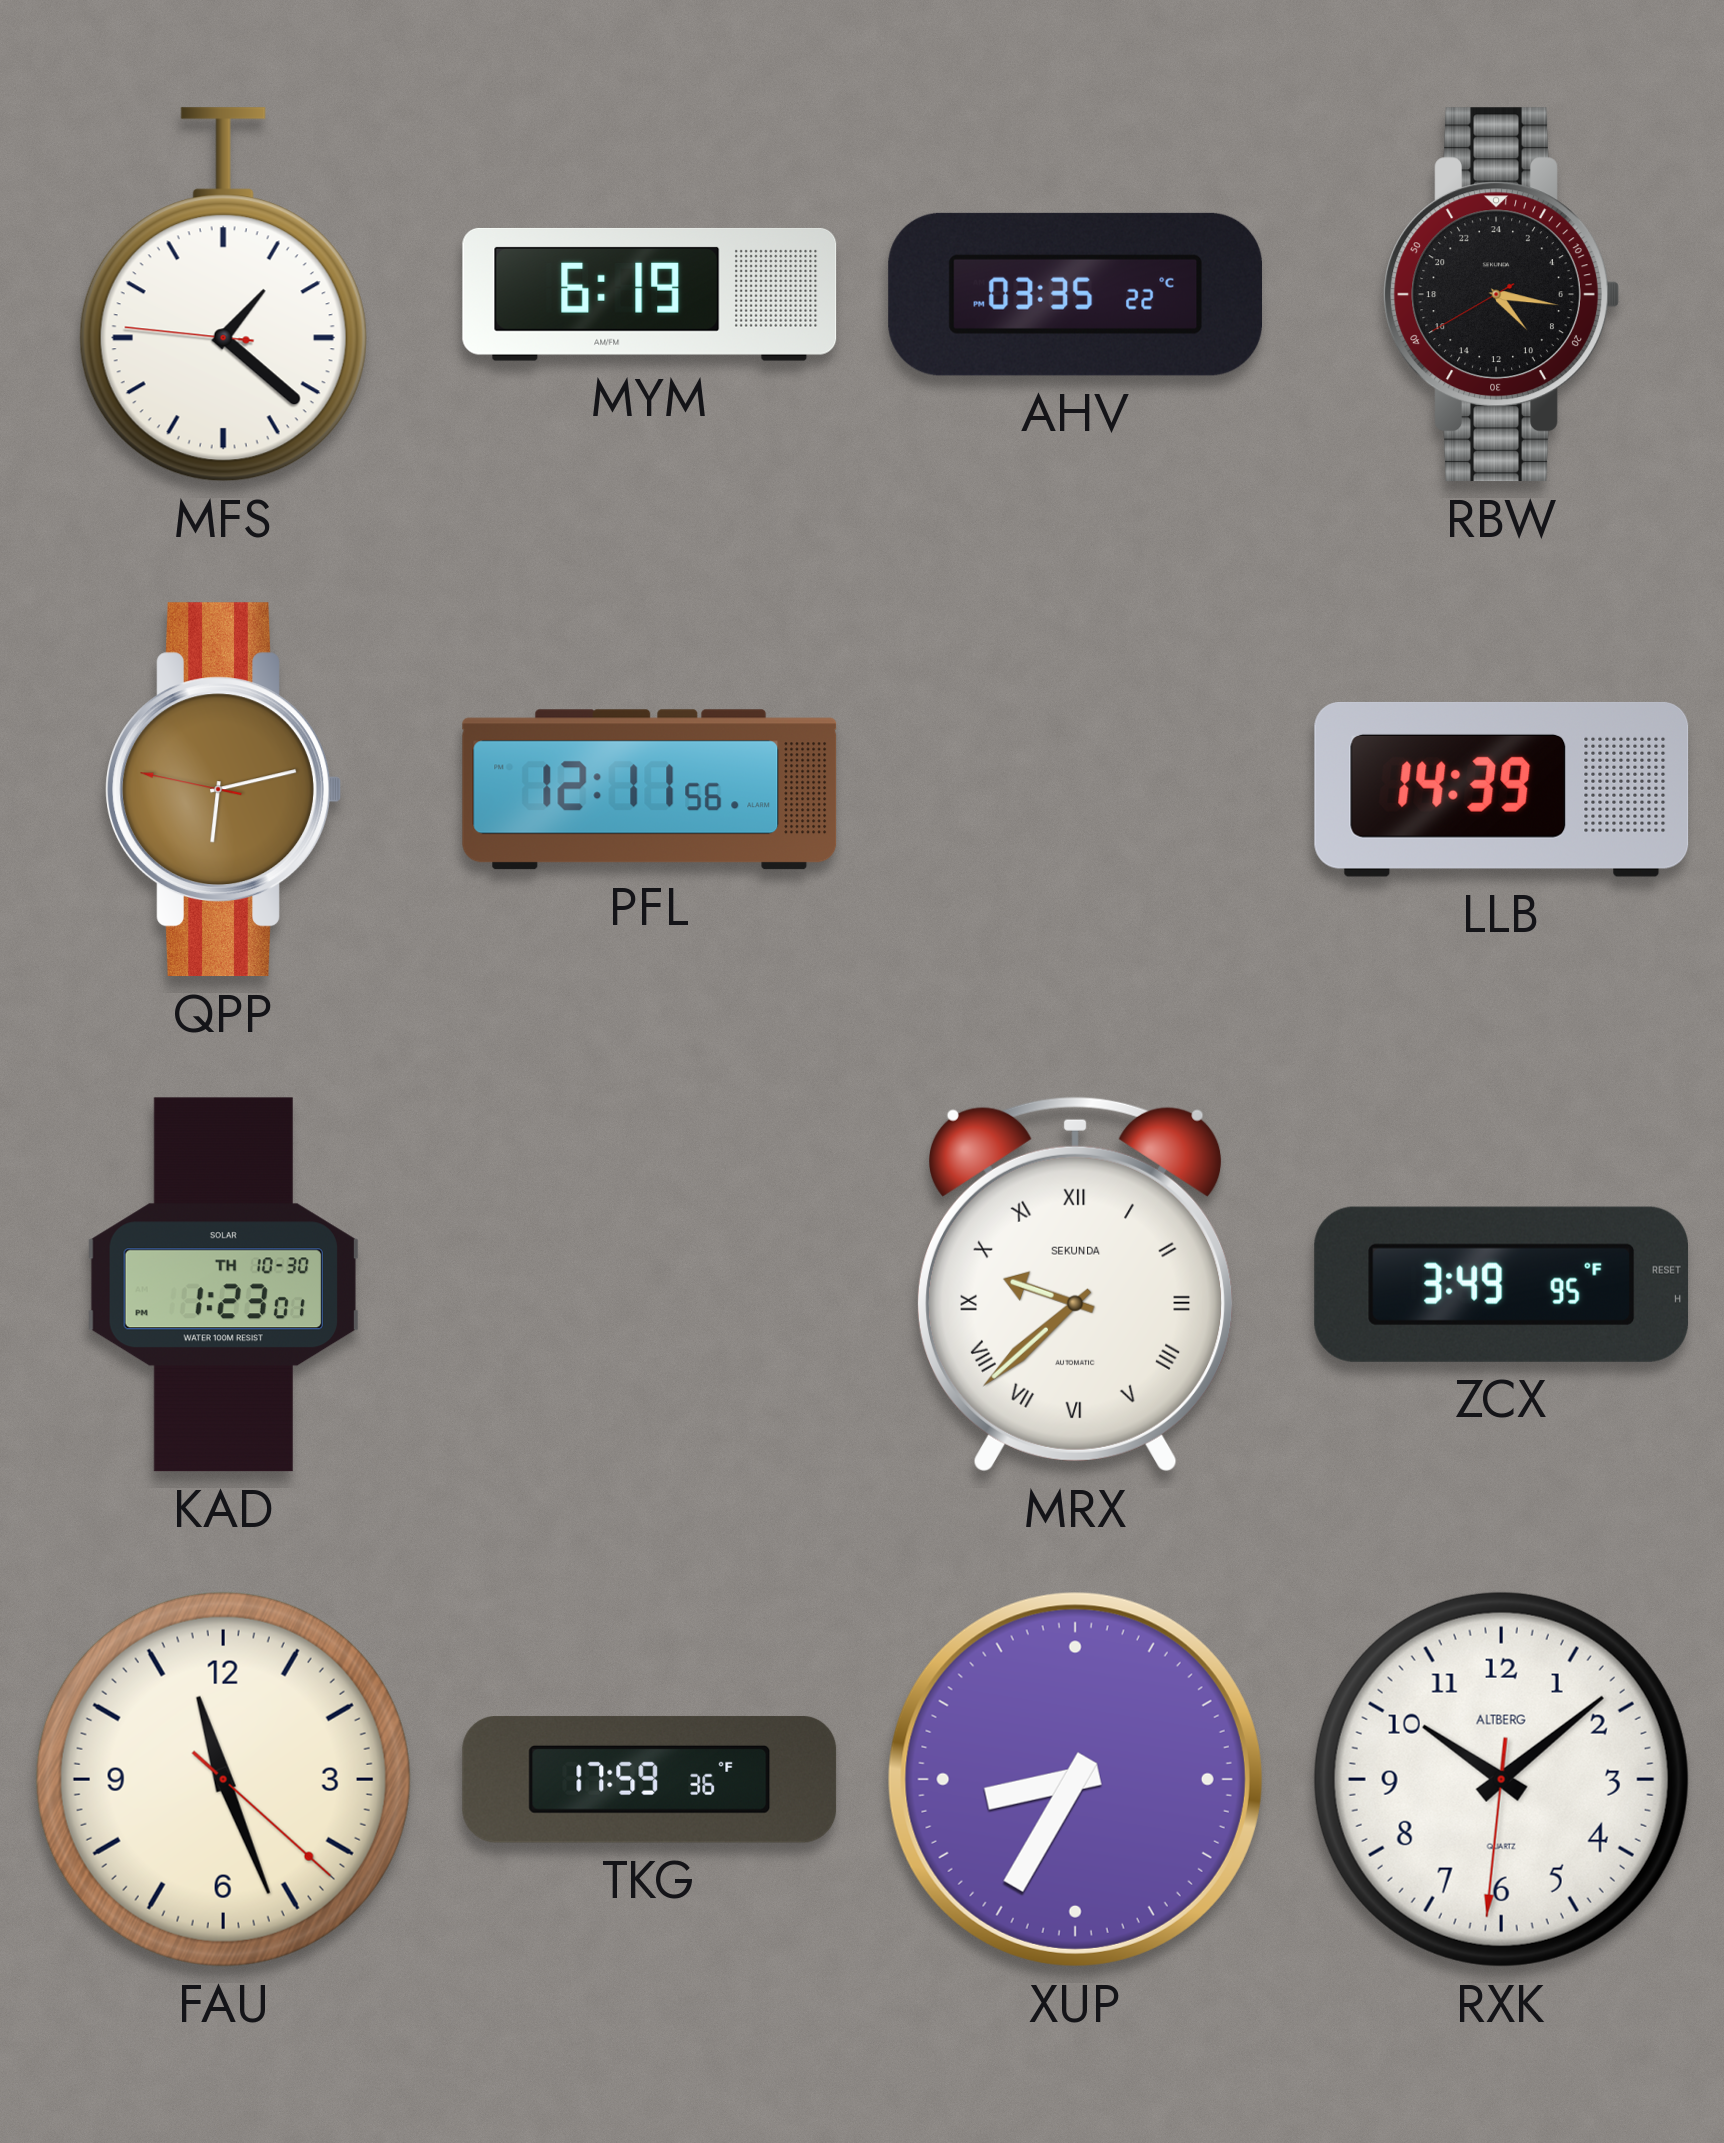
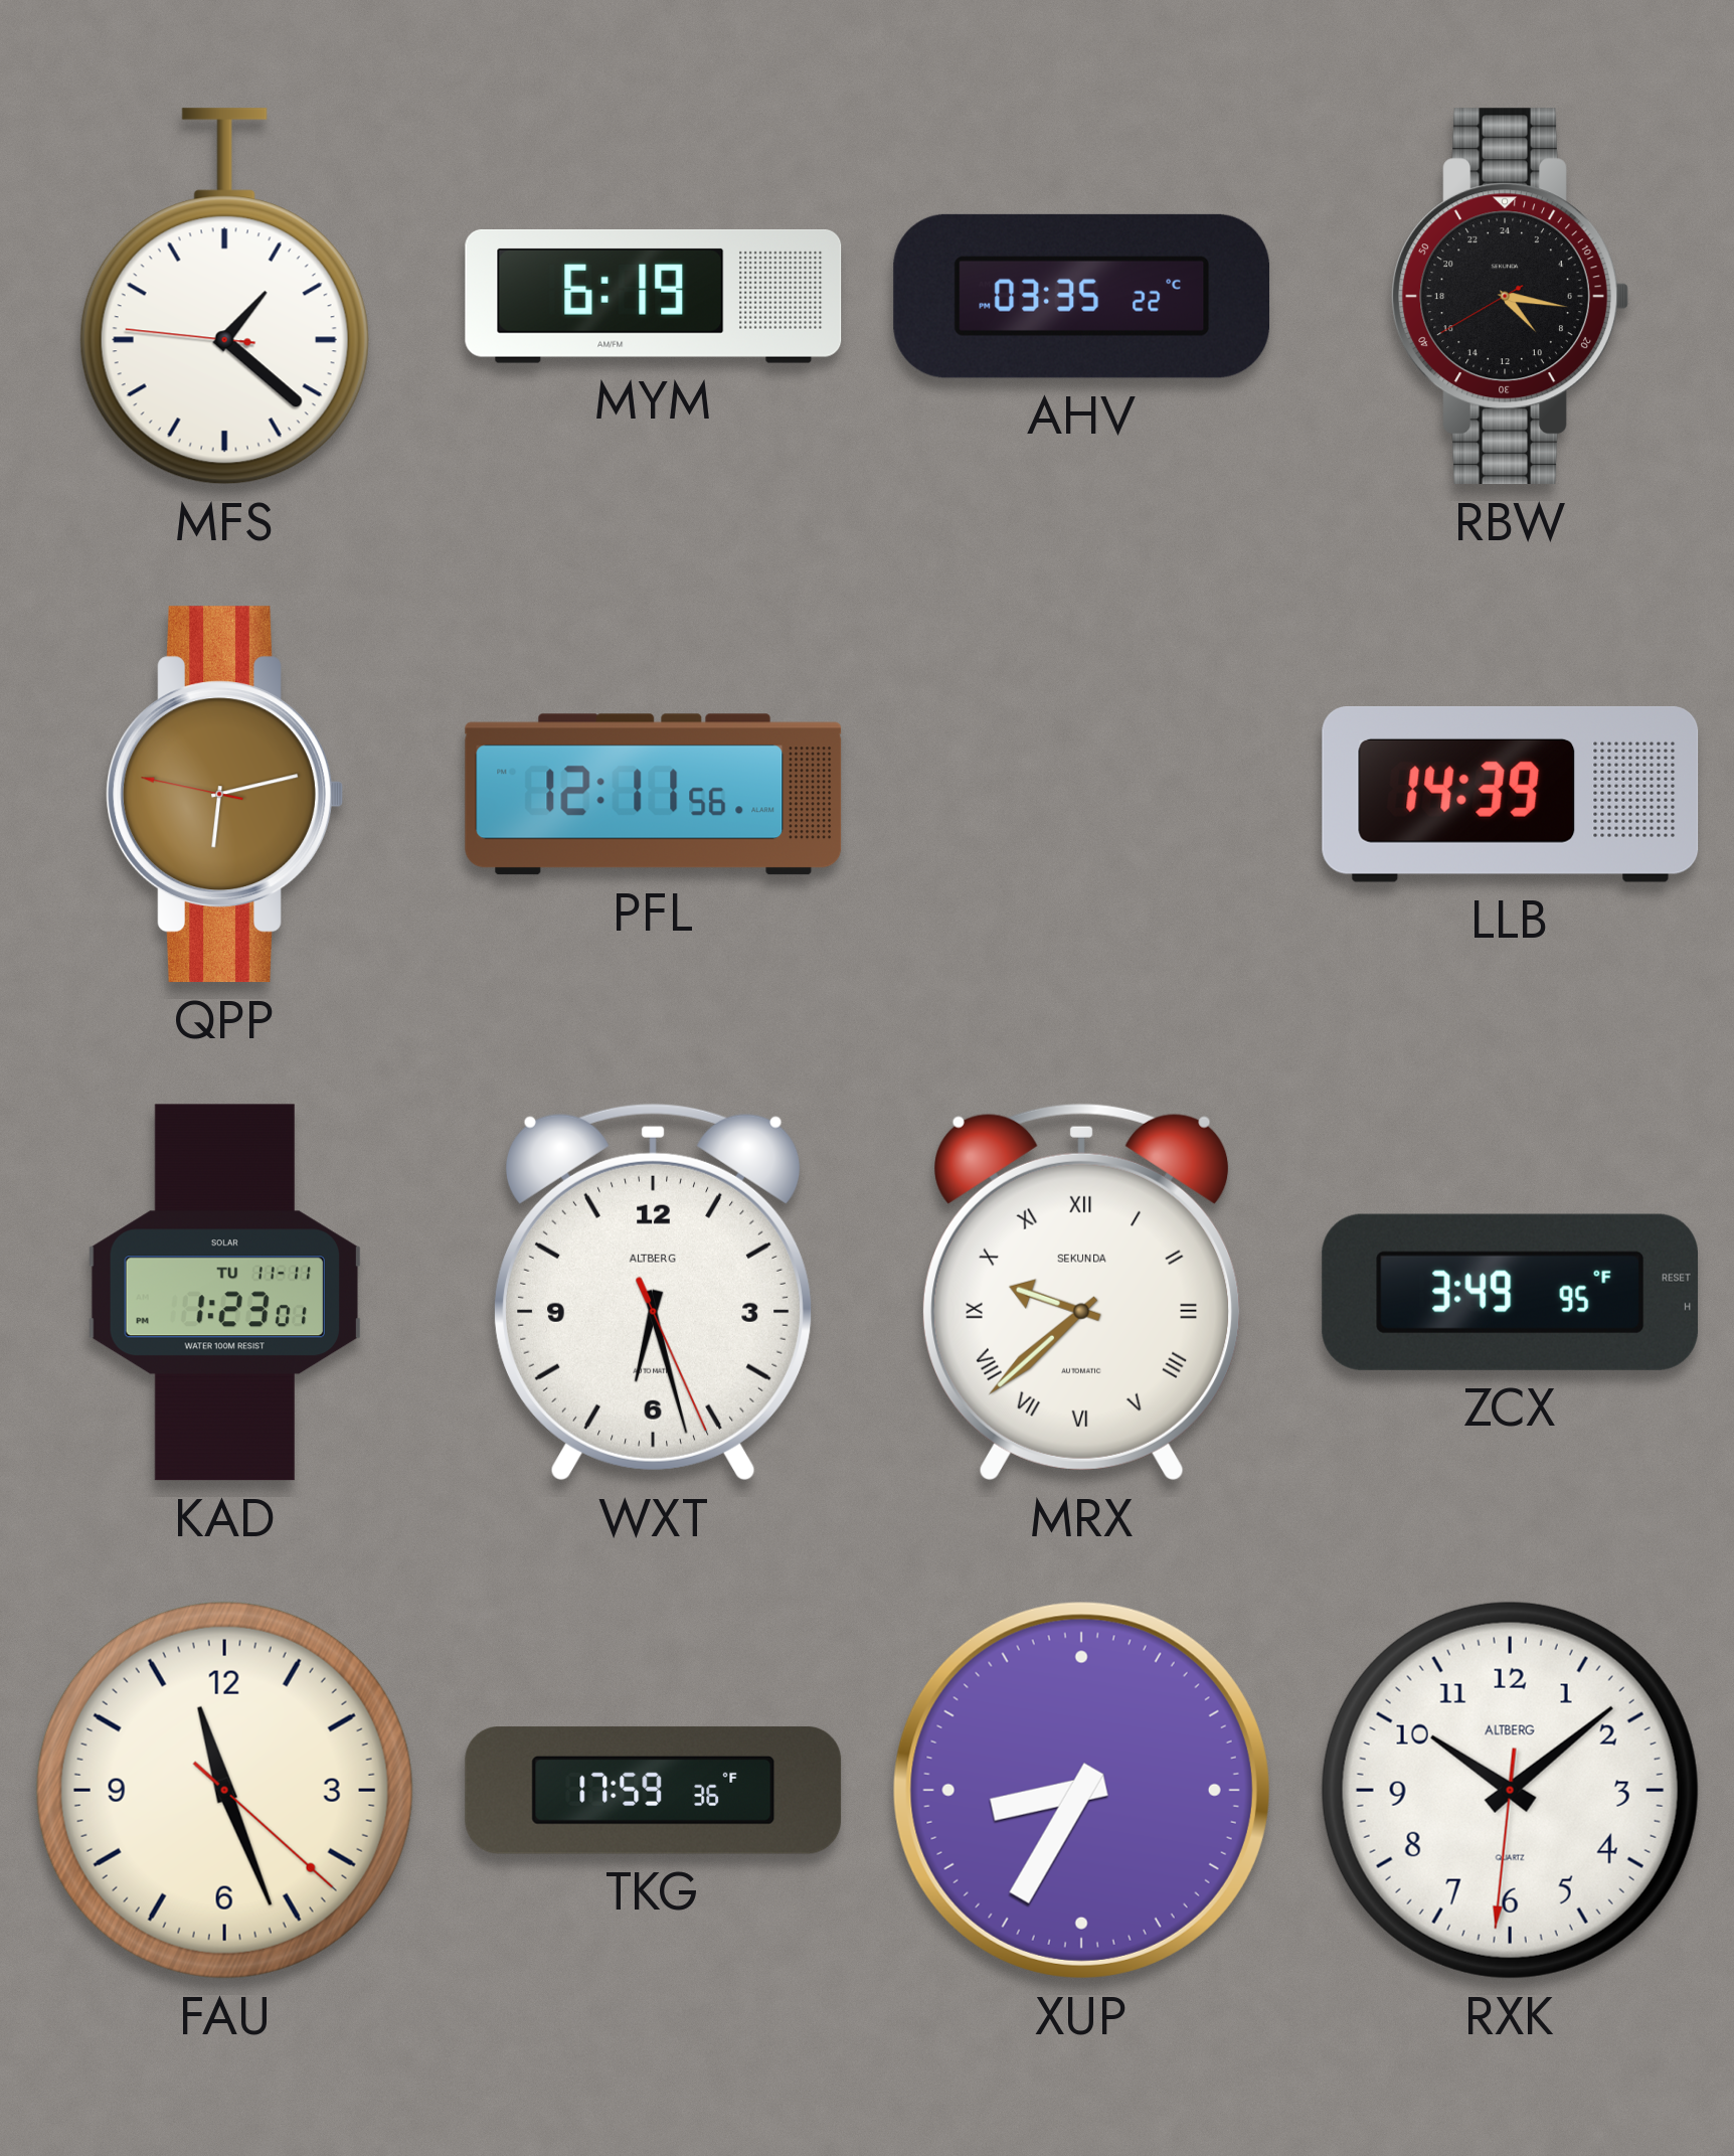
KAD date: TH 10-30 -> TU 11-11 (224, 1293)
WXT: none -> 6:27 (654, 1292)
